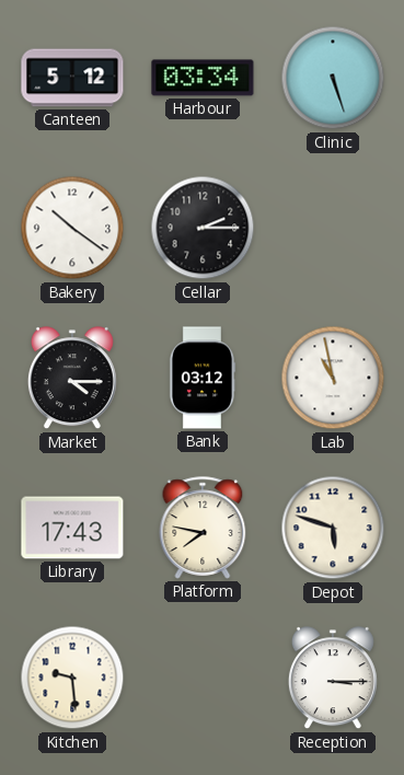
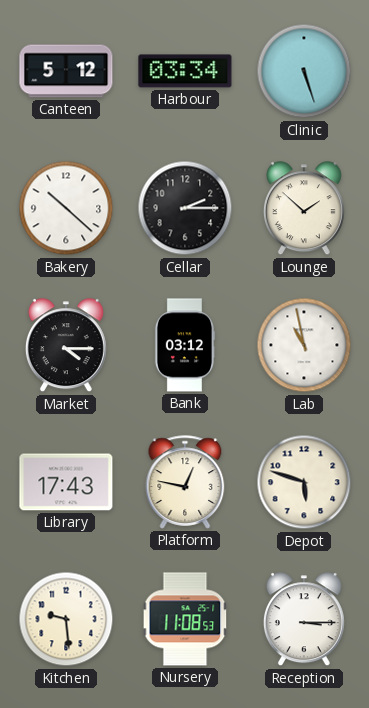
Bakery: 10:21 -> 10:22 (66, 208)
Lounge: none -> 1:52 (304, 209)
Platform: 7:47 -> 12:47 (185, 482)
Nursery: none -> 11:08 (185, 619)
